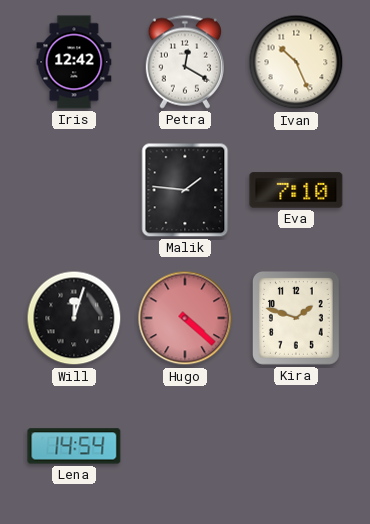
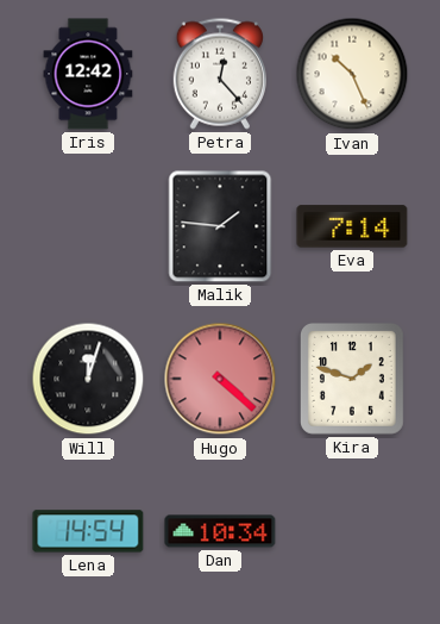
Petra: 12:20 -> 12:23 (219, 74)
Eva: 7:10 -> 7:14 (352, 226)
Dan: none -> 10:34 (220, 531)
